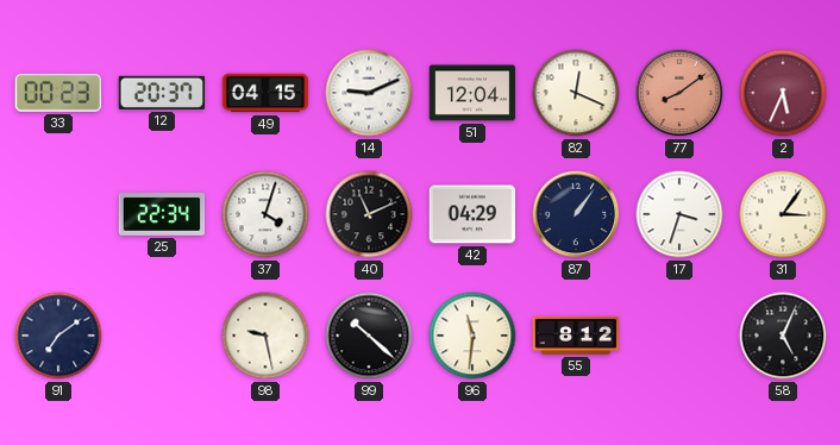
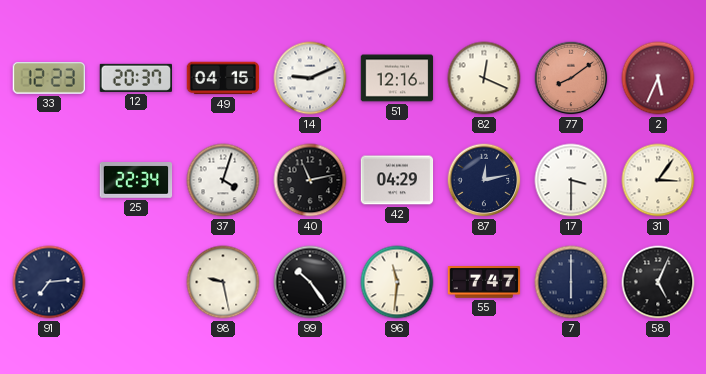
33: 00:23 -> 12:23 (49, 79)
51: 12:04 -> 12:16 (397, 78)
40: 11:11 -> 11:13 (310, 180)
87: 1:06 -> 12:13 (484, 180)
17: 3:33 -> 3:30 (571, 180)
91: 7:09 -> 7:14 (49, 282)
99: 10:22 -> 10:24 (310, 282)
55: 8:12 -> 7:47 (484, 283)
7: none -> 6:00 (571, 282)
